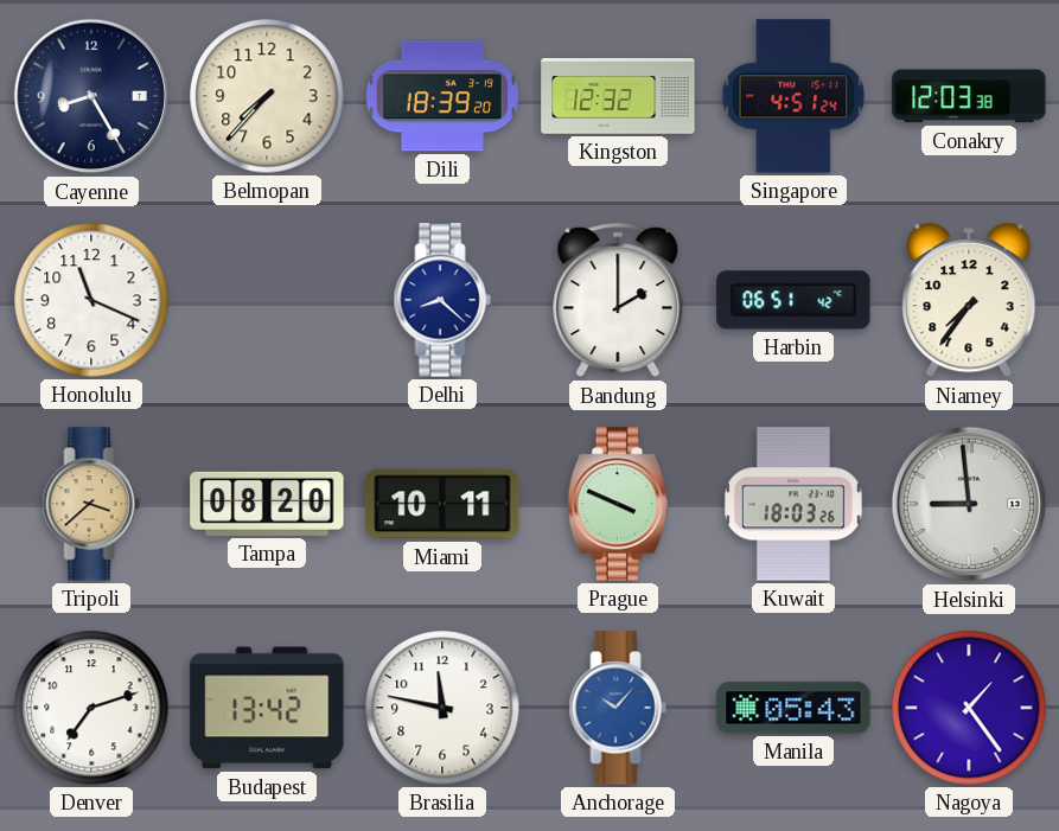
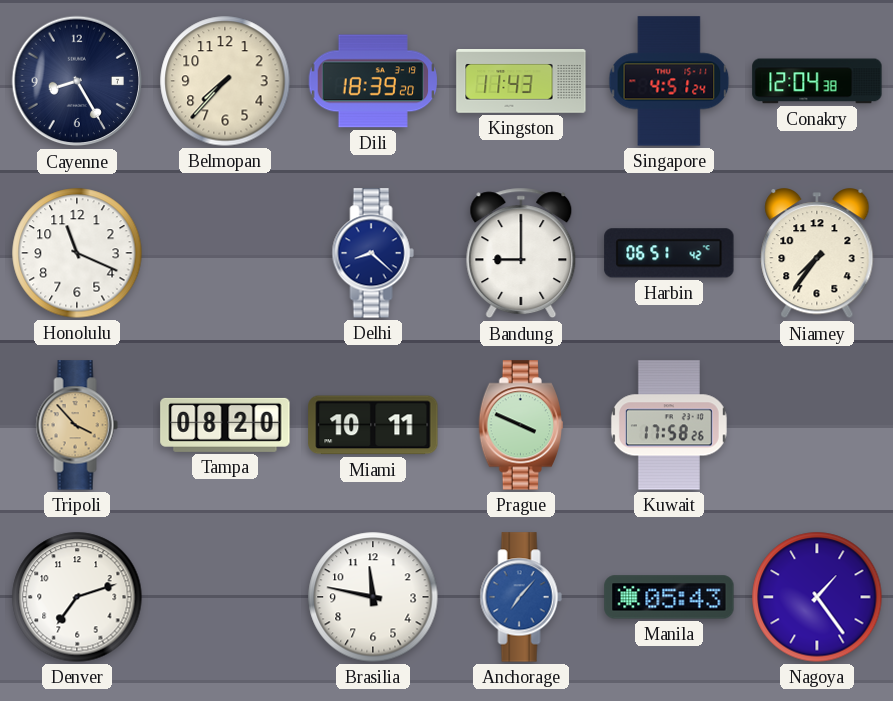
Kingston: 12:32 -> 11:43 (521, 81)
Conakry: 12:03 -> 12:04 (817, 81)
Bandung: 2:00 -> 9:00 (521, 253)
Tripoli: 3:38 -> 3:53 (77, 425)
Kuwait: 18:03 -> 17:58 (669, 425)
Helsinki: 8:59 -> none (969, 504)
Budapest: 13:42 -> none (267, 708)
Anchorage: 10:07 -> 7:07 (521, 597)
